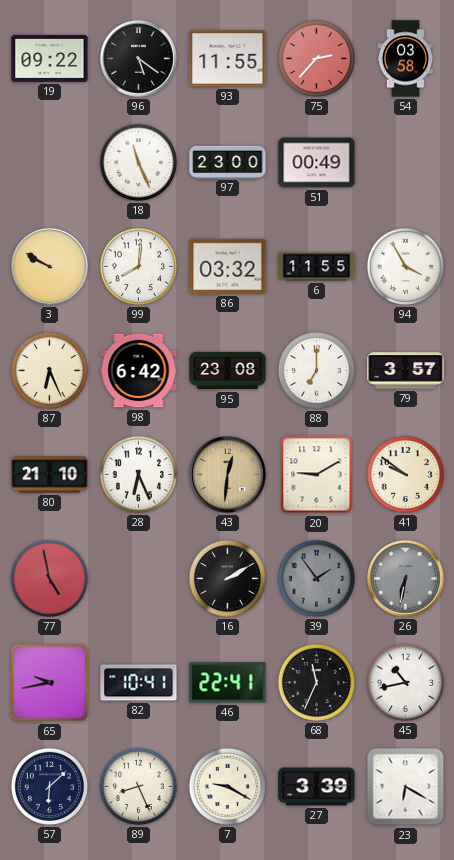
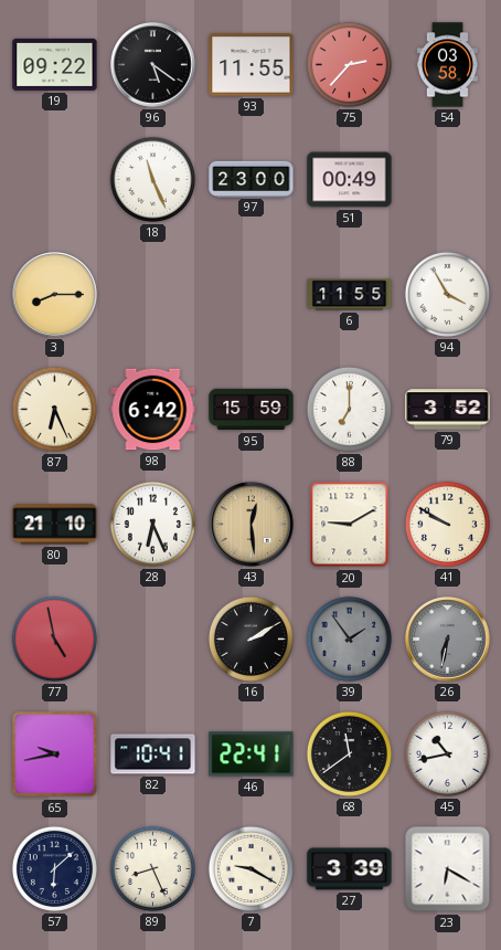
3: 9:50 -> 8:15 (55, 295)
99: 8:01 -> none (138, 266)
86: 03:32 -> none (228, 266)
95: 23:08 -> 15:59 (252, 410)
79: 3:57 -> 3:52 (448, 410)
43: 12:31 -> 12:29 (252, 525)
41: 9:51 -> 9:50 (447, 524)
68: 11:34 -> 11:39 (349, 753)
